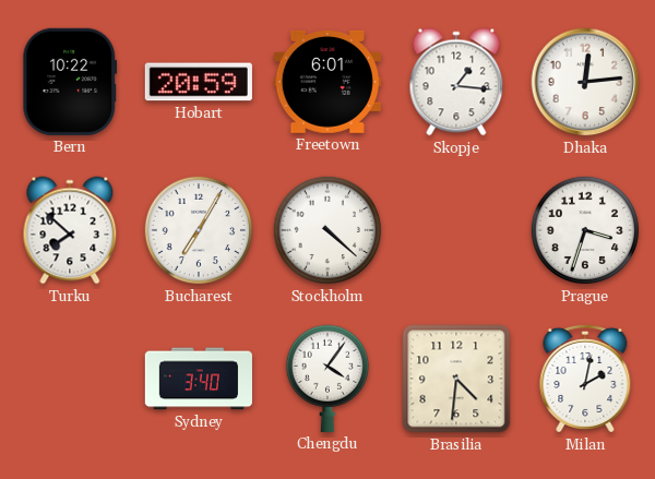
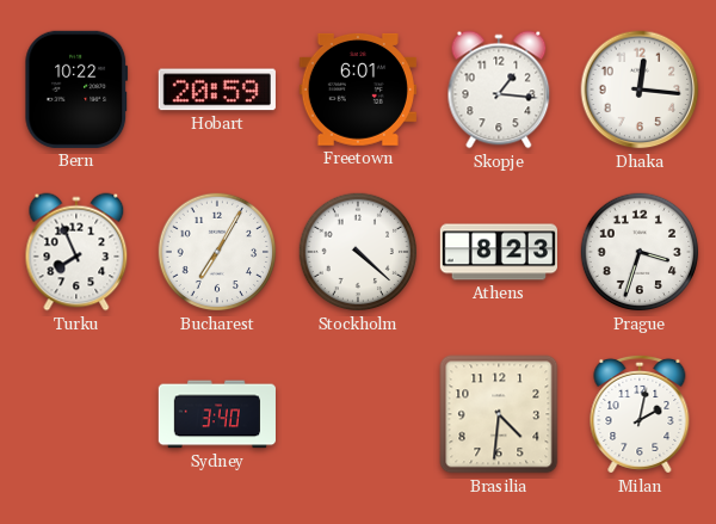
Dhaka: 12:14 -> 12:16 (640, 90)
Turku: 7:52 -> 7:56 (76, 252)
Athens: none -> 8:23 (498, 252)
Chengdu: 4:06 -> none (326, 379)
